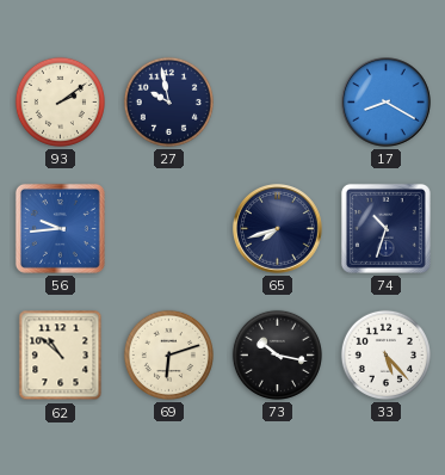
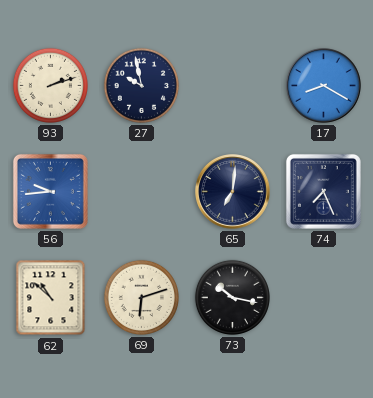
93: 2:09 -> 2:12 (50, 85)
65: 7:42 -> 7:01 (233, 192)
74: 10:33 -> 7:26 (323, 191)
33: 5:23 -> none (385, 354)
